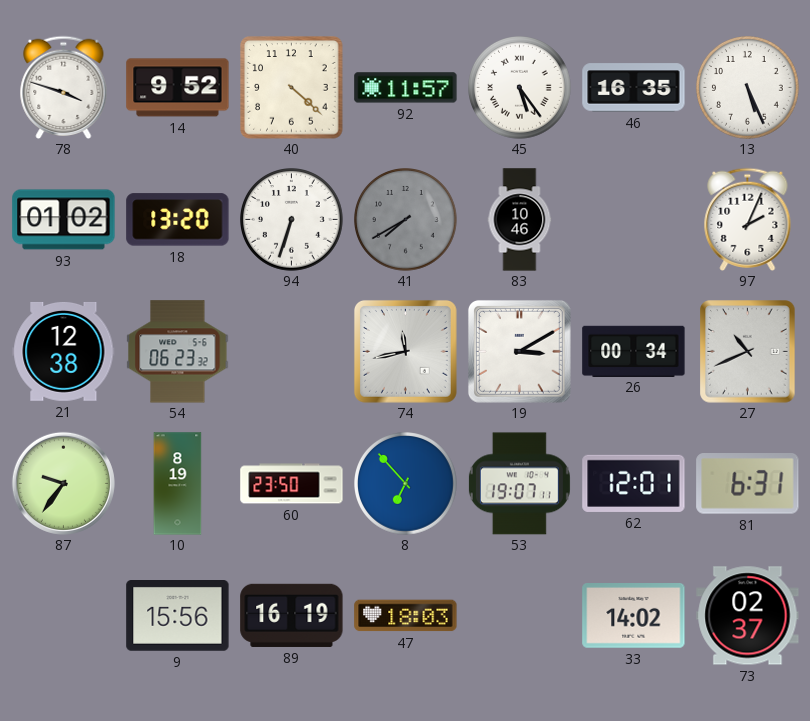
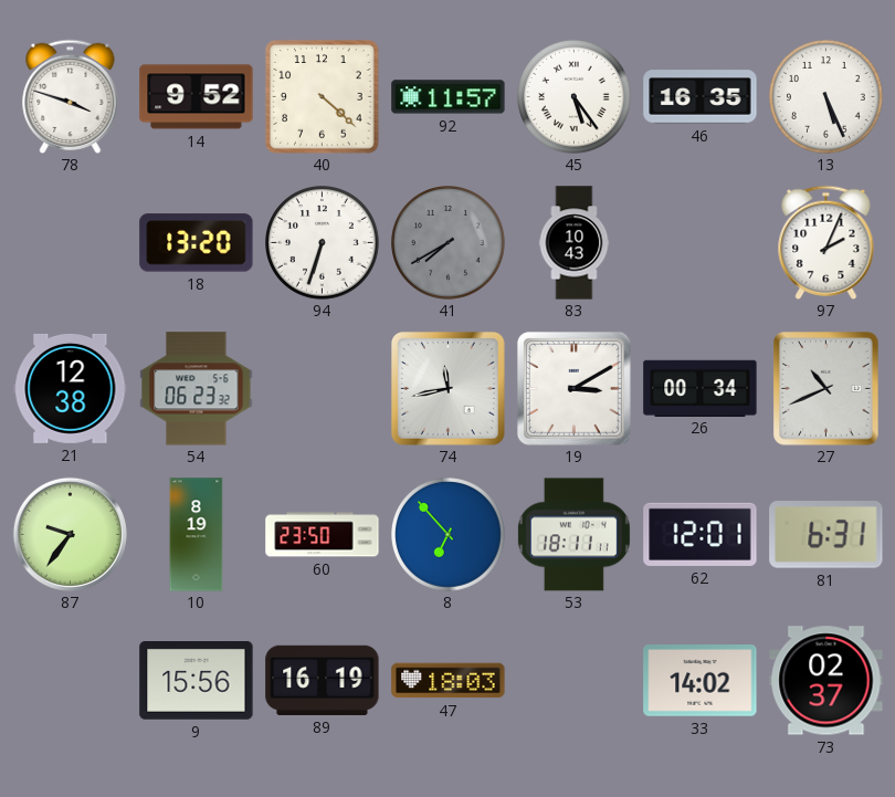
93: 01:02 -> none (64, 220)
83: 10:46 -> 10:43 (575, 243)
53: 19:07 -> 18:11 (573, 535)
